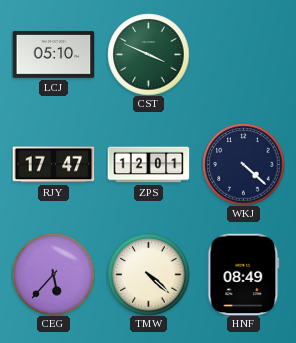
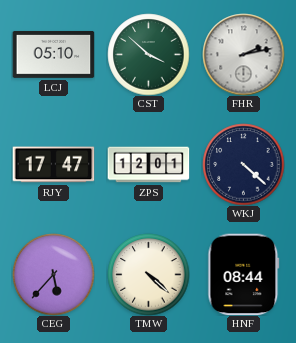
CST: 3:49 -> 3:52 (148, 54)
FHR: none -> 2:13 (243, 54)
HNF: 08:49 -> 08:44 (244, 274)
